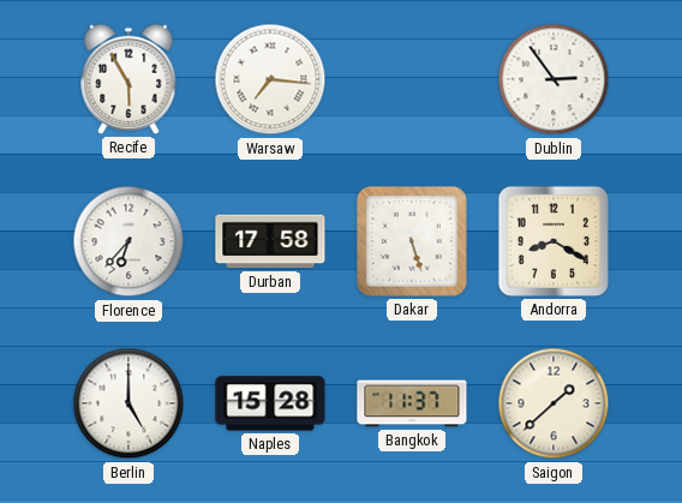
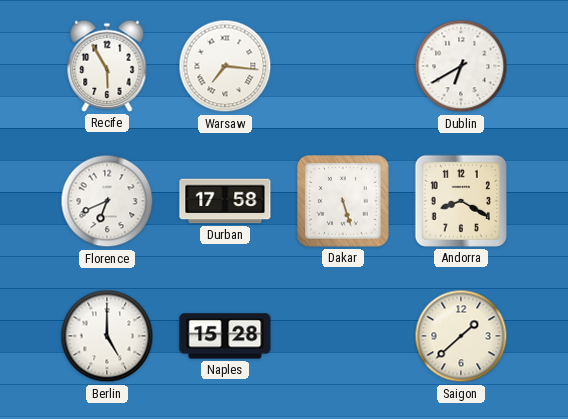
Dublin: 2:54 -> 6:40 (461, 66)
Florence: 6:37 -> 6:41 (107, 201)
Bangkok: 11:37 -> none (412, 403)
